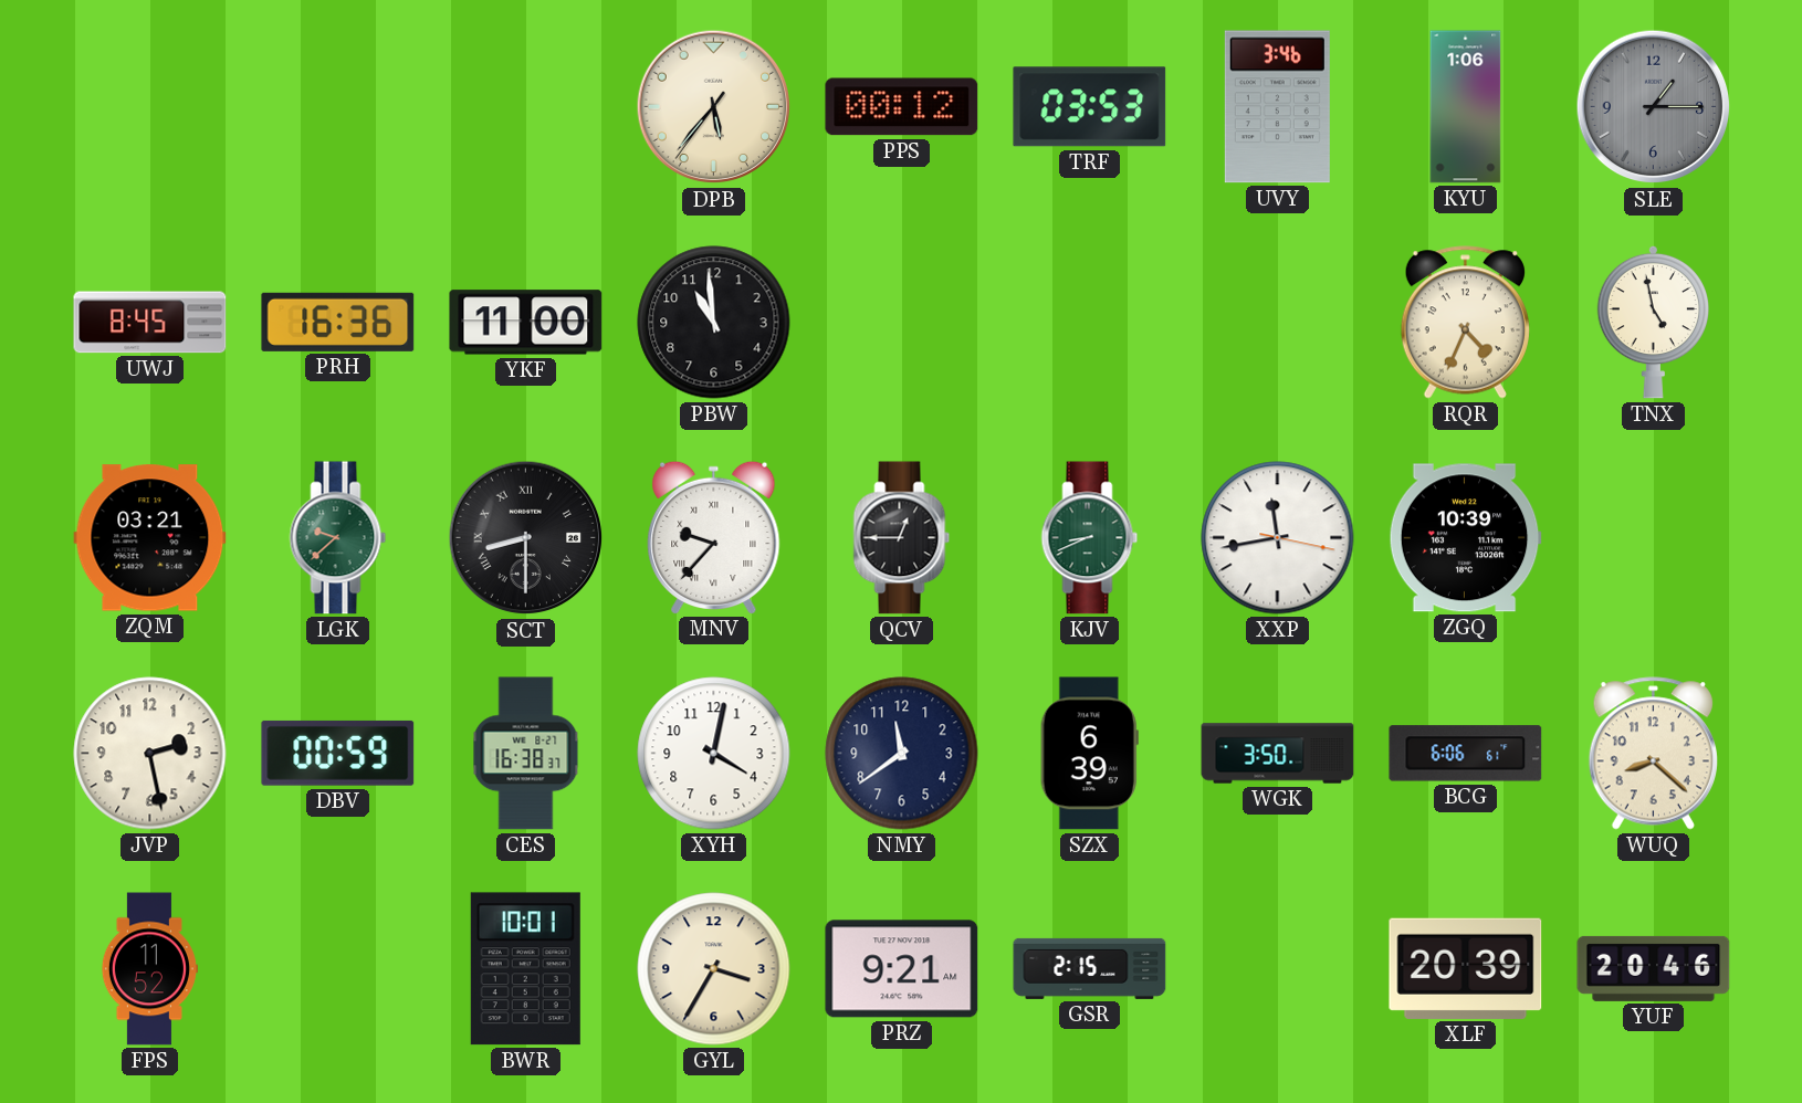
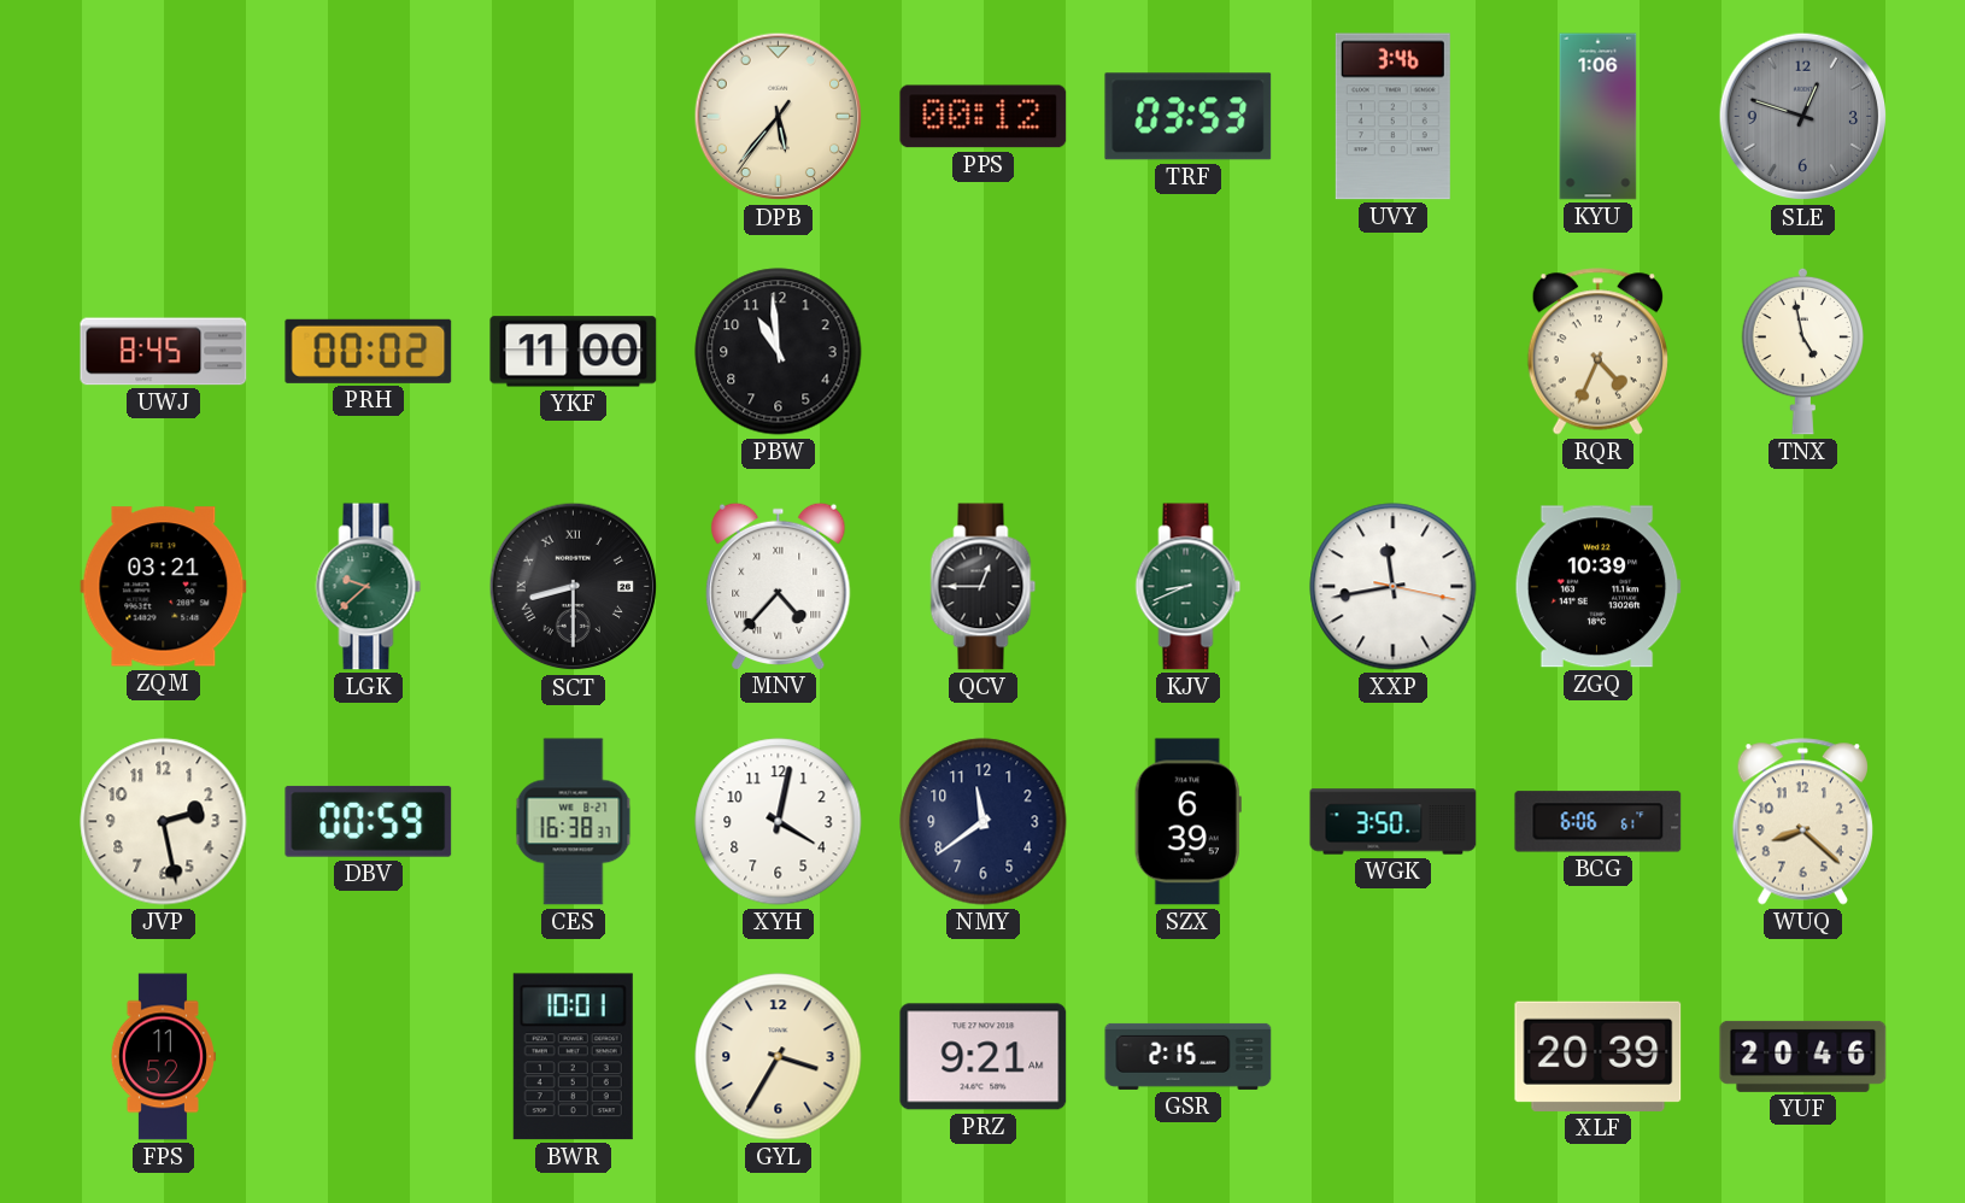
SLE: 1:15 -> 12:48 (1803, 117)
PRH: 16:36 -> 00:02 (369, 351)
MNV: 9:37 -> 4:37 (779, 586)
